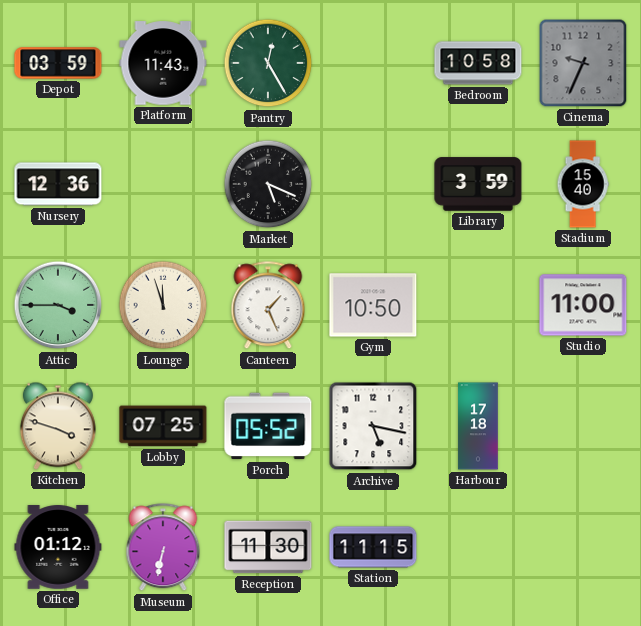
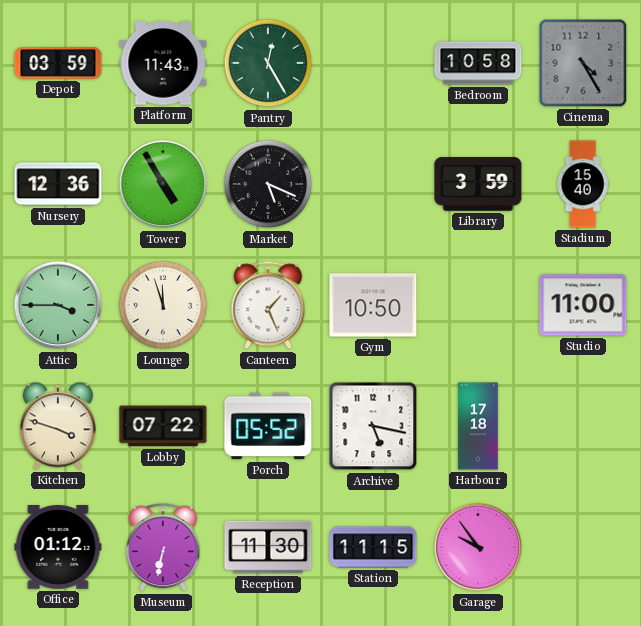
Cinema: 9:34 -> 4:25 (583, 63)
Tower: none -> 4:55 (163, 184)
Lobby: 07:25 -> 07:22 (163, 426)
Garage: none -> 9:54 (478, 547)
